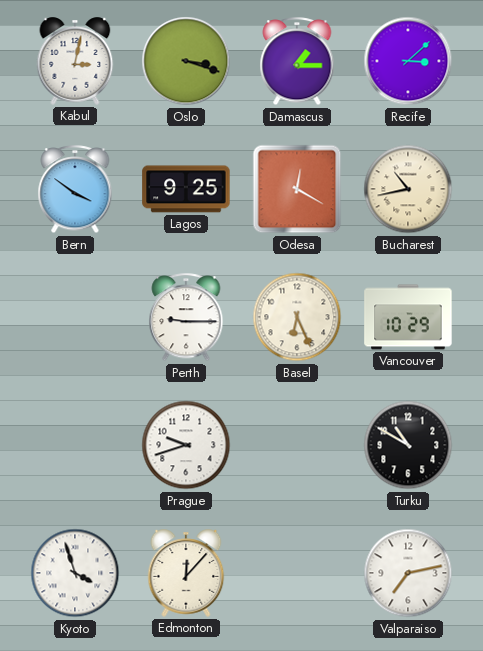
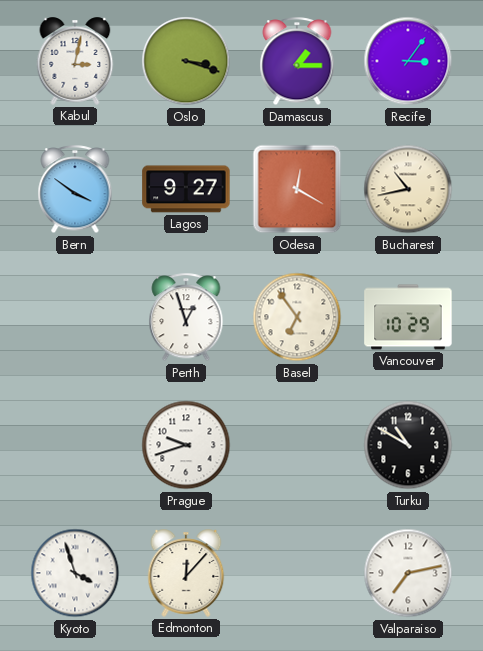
Recife: 3:08 -> 3:06 (408, 61)
Lagos: 9:25 -> 9:27 (186, 189)
Perth: 9:15 -> 12:57 (186, 318)
Basel: 6:26 -> 6:54 (297, 317)
